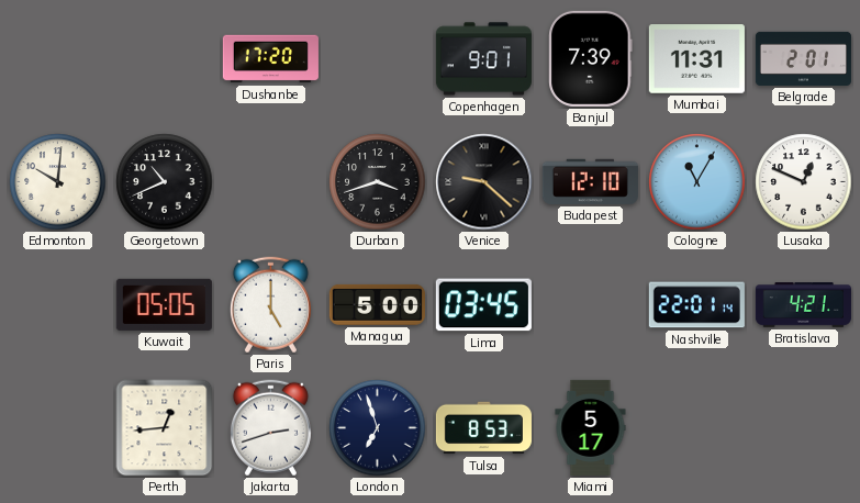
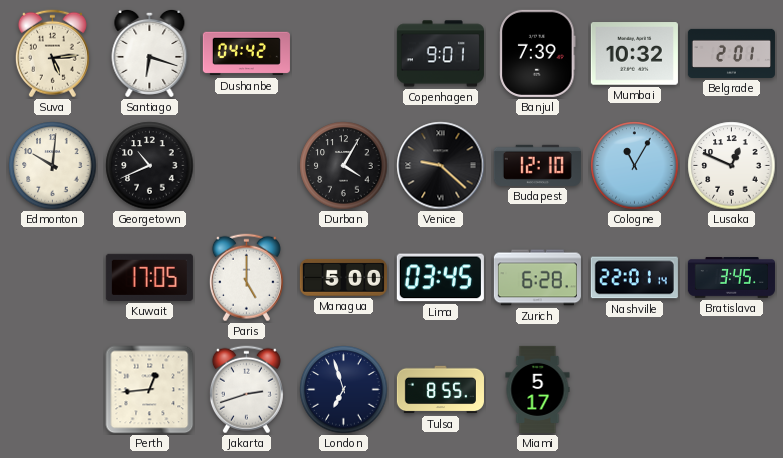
Suva: none -> 5:14 (52, 54)
Santiago: none -> 6:18 (150, 53)
Dushanbe: 17:20 -> 04:42 (246, 54)
Mumbai: 11:31 -> 10:32 (634, 54)
Durban: 3:42 -> 4:05 (344, 166)
Kuwait: 05:05 -> 17:05 (149, 277)
Zurich: none -> 6:28 (537, 278)
Bratislava: 4:21 -> 3:45 (731, 278)
Tulsa: 8:53 -> 8:55 (440, 390)
